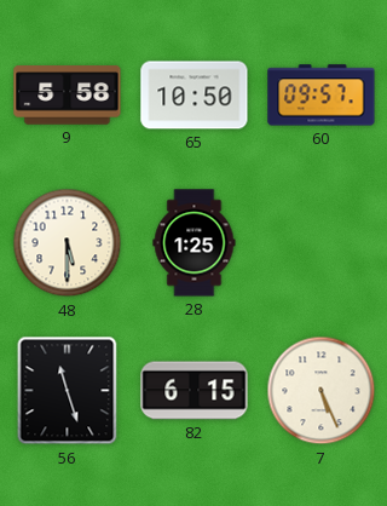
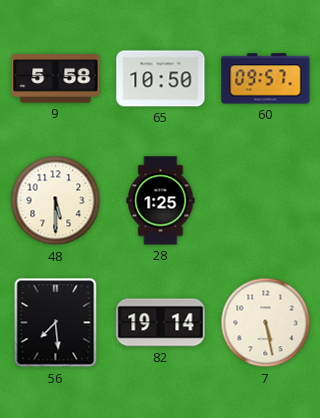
56: 11:27 -> 7:29 (56, 323)
82: 6:15 -> 19:14 (161, 323)
7: 5:26 -> 5:28 (266, 323)
